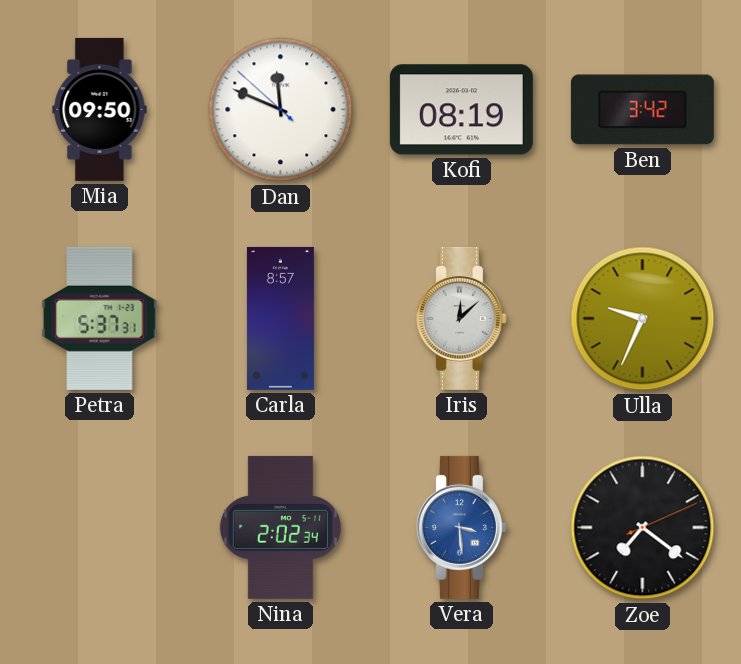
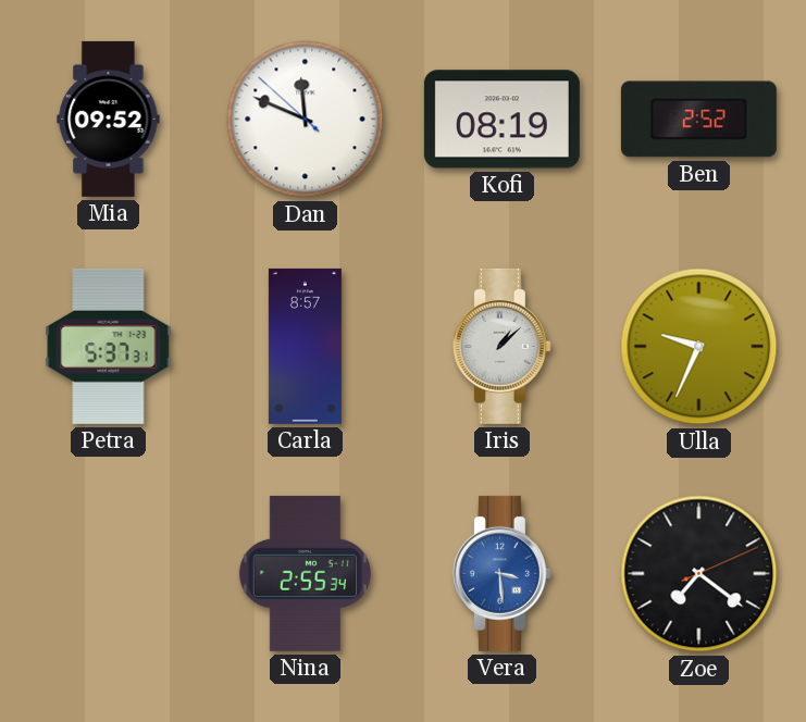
Mia: 09:50 -> 09:52 (109, 119)
Ben: 3:42 -> 2:52 (698, 120)
Iris: 12:08 -> 1:08 (501, 346)
Nina: 2:02 -> 2:55 (305, 573)
